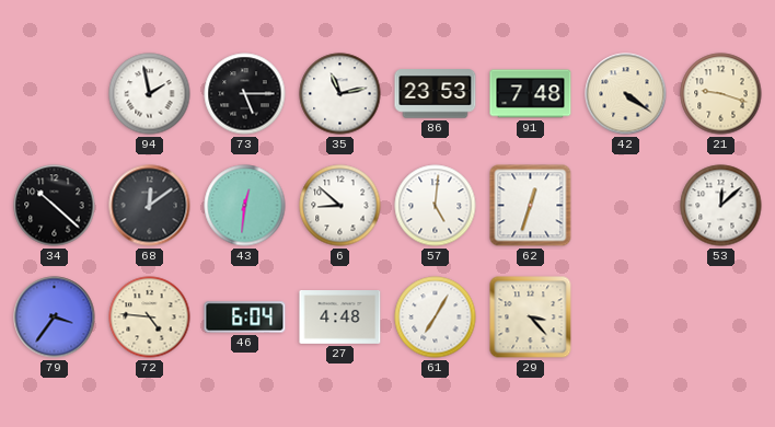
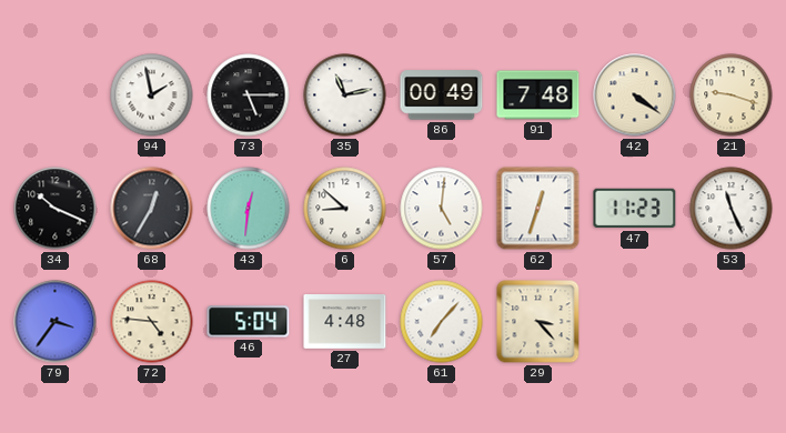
86: 23:53 -> 00:49 (442, 95)
34: 10:22 -> 10:19 (56, 209)
68: 12:09 -> 12:35 (152, 209)
47: none -> 11:23 (635, 209)
53: 12:08 -> 11:26 (732, 209)
46: 6:04 -> 5:04 (249, 322)
61: 7:05 -> 7:07 (442, 322)
